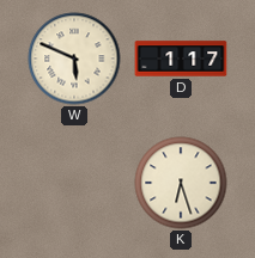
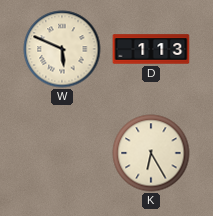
D: 1:17 -> 1:13 (151, 49)
K: 6:27 -> 6:25 (151, 153)
